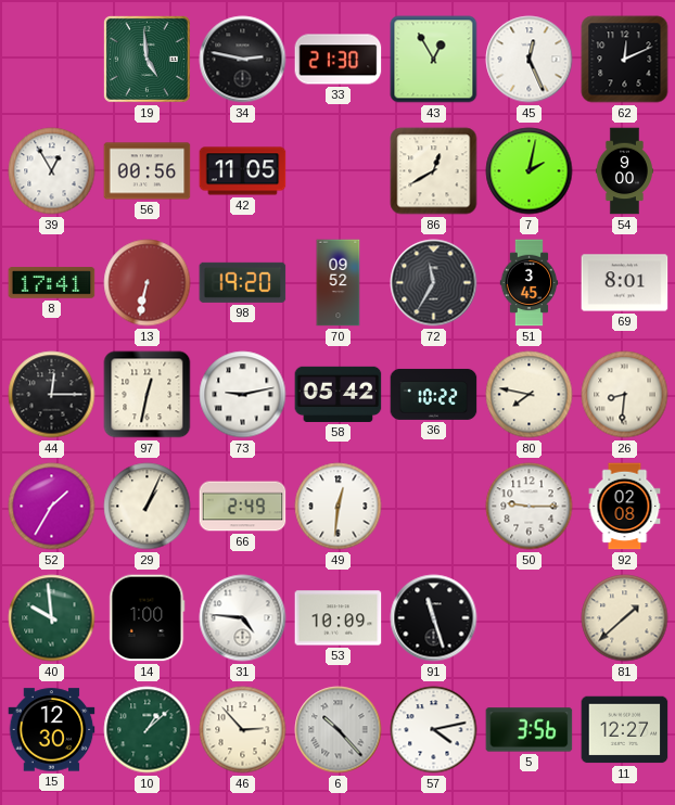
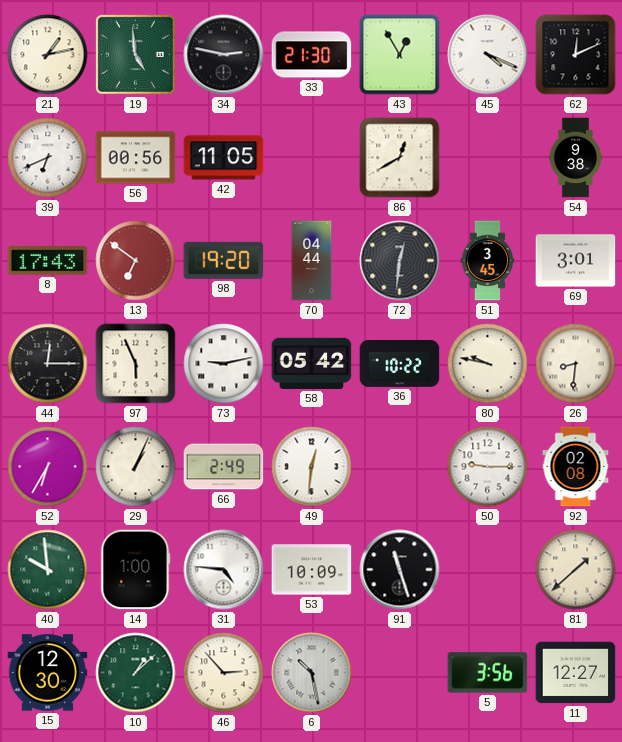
21: none -> 1:13 (48, 55)
45: 12:26 -> 4:19 (488, 55)
39: 12:55 -> 6:41 (48, 158)
7: 2:02 -> none (530, 171)
54: 9:00 -> 9:38 (575, 158)
8: 17:41 -> 17:43 (48, 261)
13: 6:32 -> 6:51 (136, 261)
70: 09:52 -> 04:44 (312, 261)
72: 11:35 -> 12:31 (400, 261)
69: 8:01 -> 3:01 (576, 261)
97: 12:32 -> 5:56 (136, 364)
80: 7:47 -> 9:47 (488, 364)
52: 1:35 -> 6:35 (48, 467)
6: 10:23 -> 10:28 (312, 673)
57: 4:13 -> none (434, 730)
